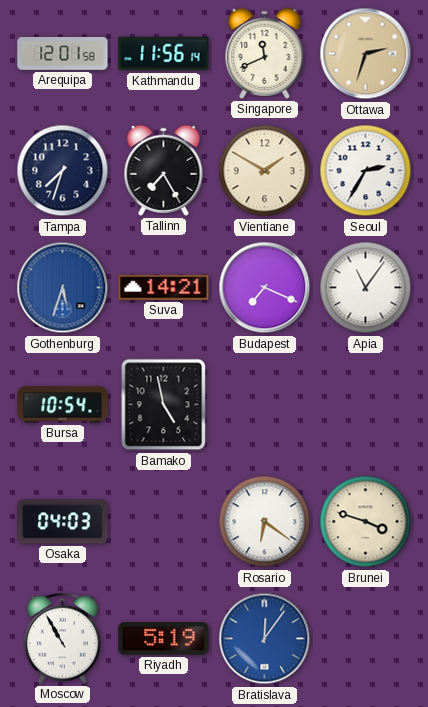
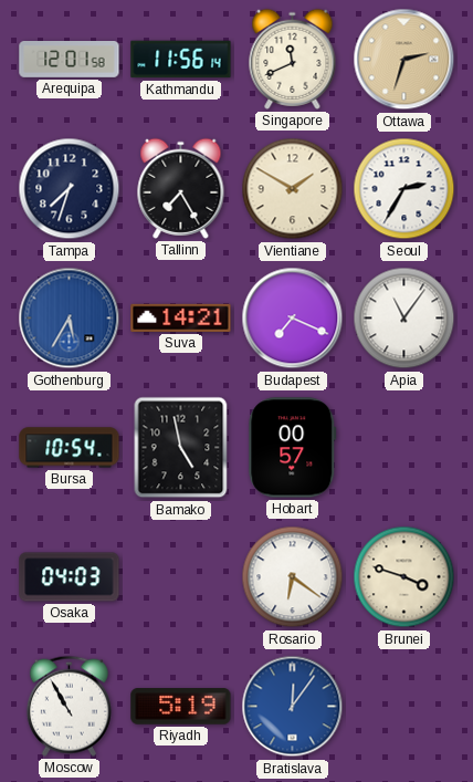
Gothenburg: 5:33 -> 5:35 (70, 319)
Hobart: none -> 00:57 (293, 448)
